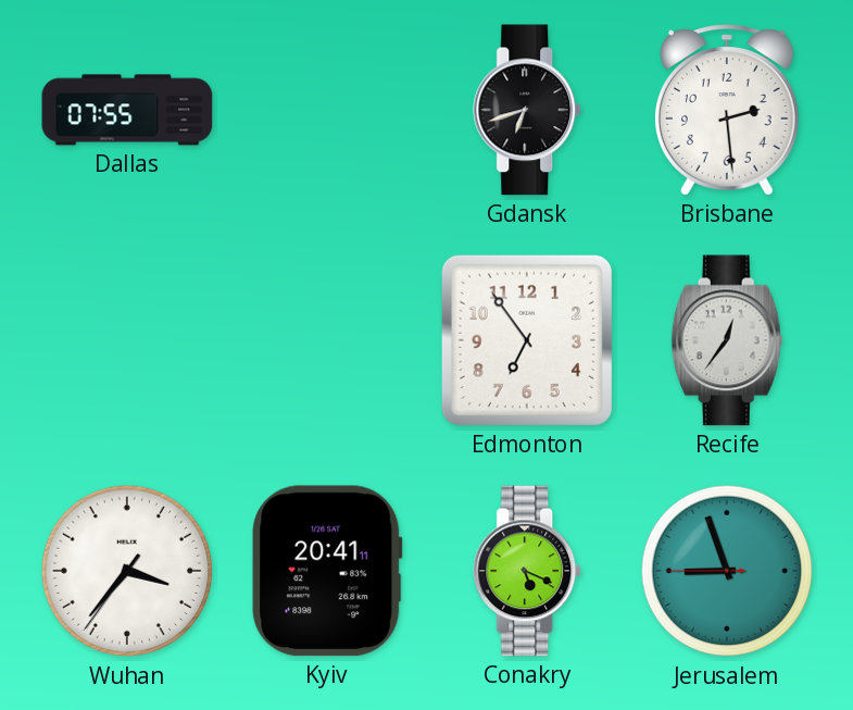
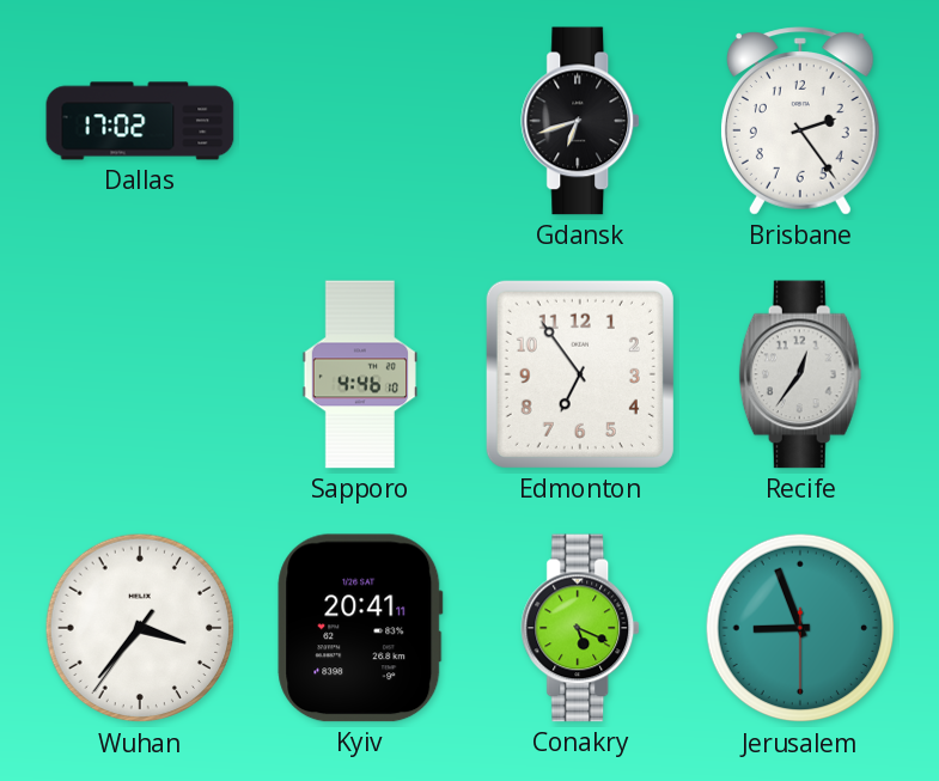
Dallas: 07:55 -> 17:02 (140, 121)
Brisbane: 2:29 -> 2:24 (800, 121)
Sapporo: none -> 4:46 (360, 374)
Jerusalem: 8:56:45 -> 8:56:30 (800, 628)
